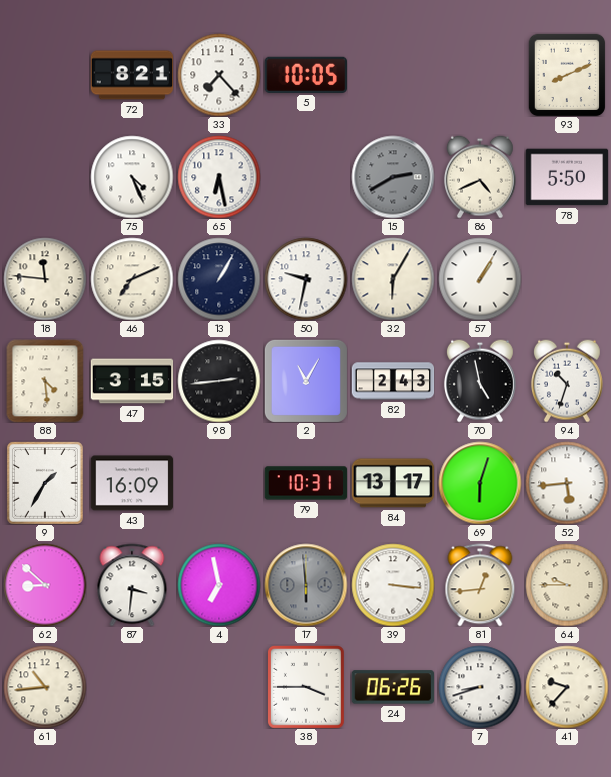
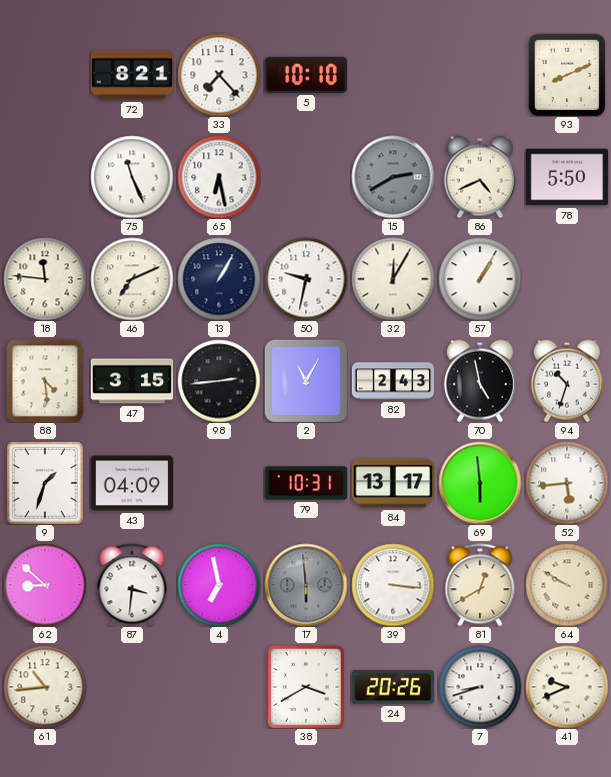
5: 10:05 -> 10:10 (305, 75)
75: 4:26 -> 11:26 (132, 177)
32: 6:05 -> 12:05 (393, 279)
9: 1:35 -> 1:33 (46, 483)
43: 16:09 -> 04:09 (132, 483)
69: 6:03 -> 5:59 (480, 483)
81: 12:44 -> 12:40 (480, 585)
64: 9:45 -> 9:50 (567, 585)
38: 3:45 -> 3:40 (307, 687)
24: 06:26 -> 20:26 (393, 687)
41: 9:37 -> 9:41 (567, 687)
